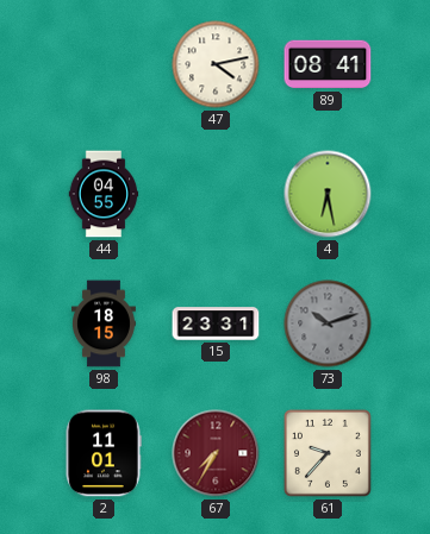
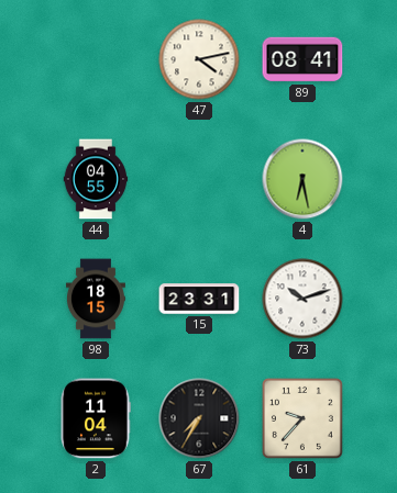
73 dial: grey -> white (302, 299)
2: 11:01 -> 11:04 (96, 418)
67 dial: burgundy -> black (199, 418)
